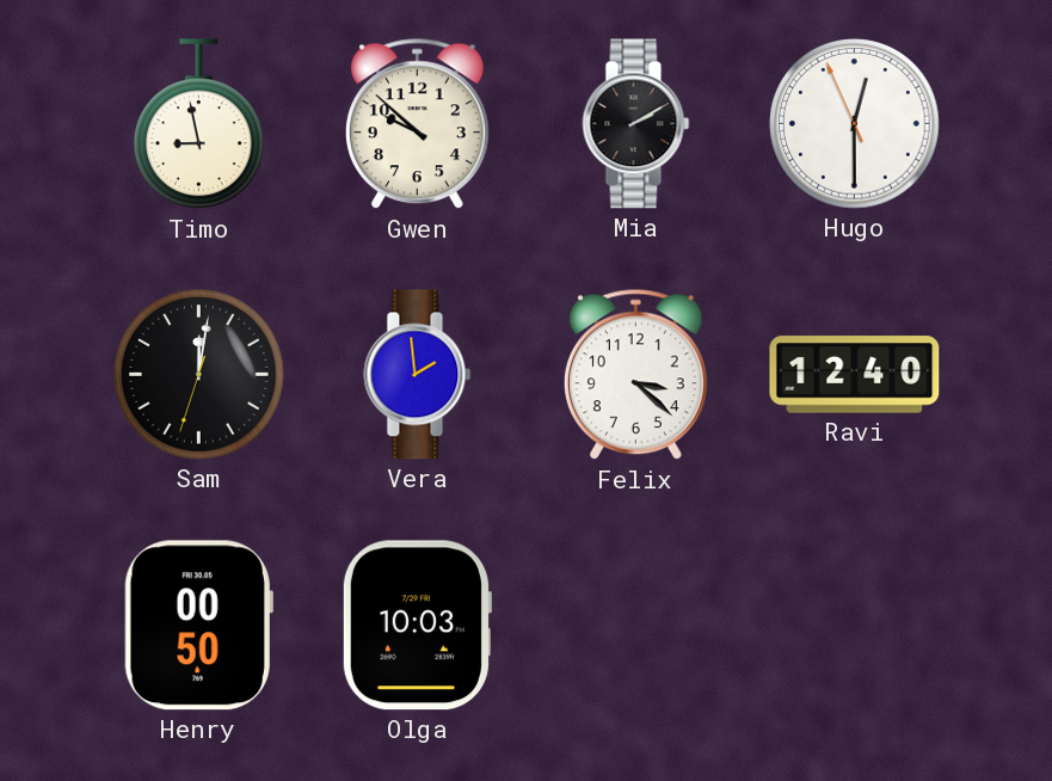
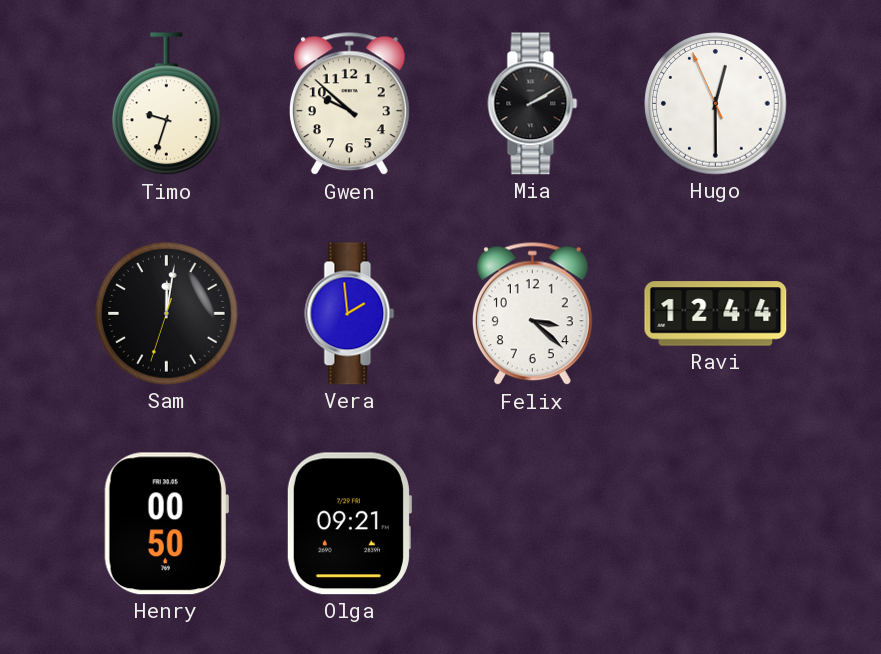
Timo: 8:58 -> 9:33 (167, 104)
Ravi: 12:40 -> 12:44 (716, 314)
Olga: 10:03 -> 09:21 (349, 524)
